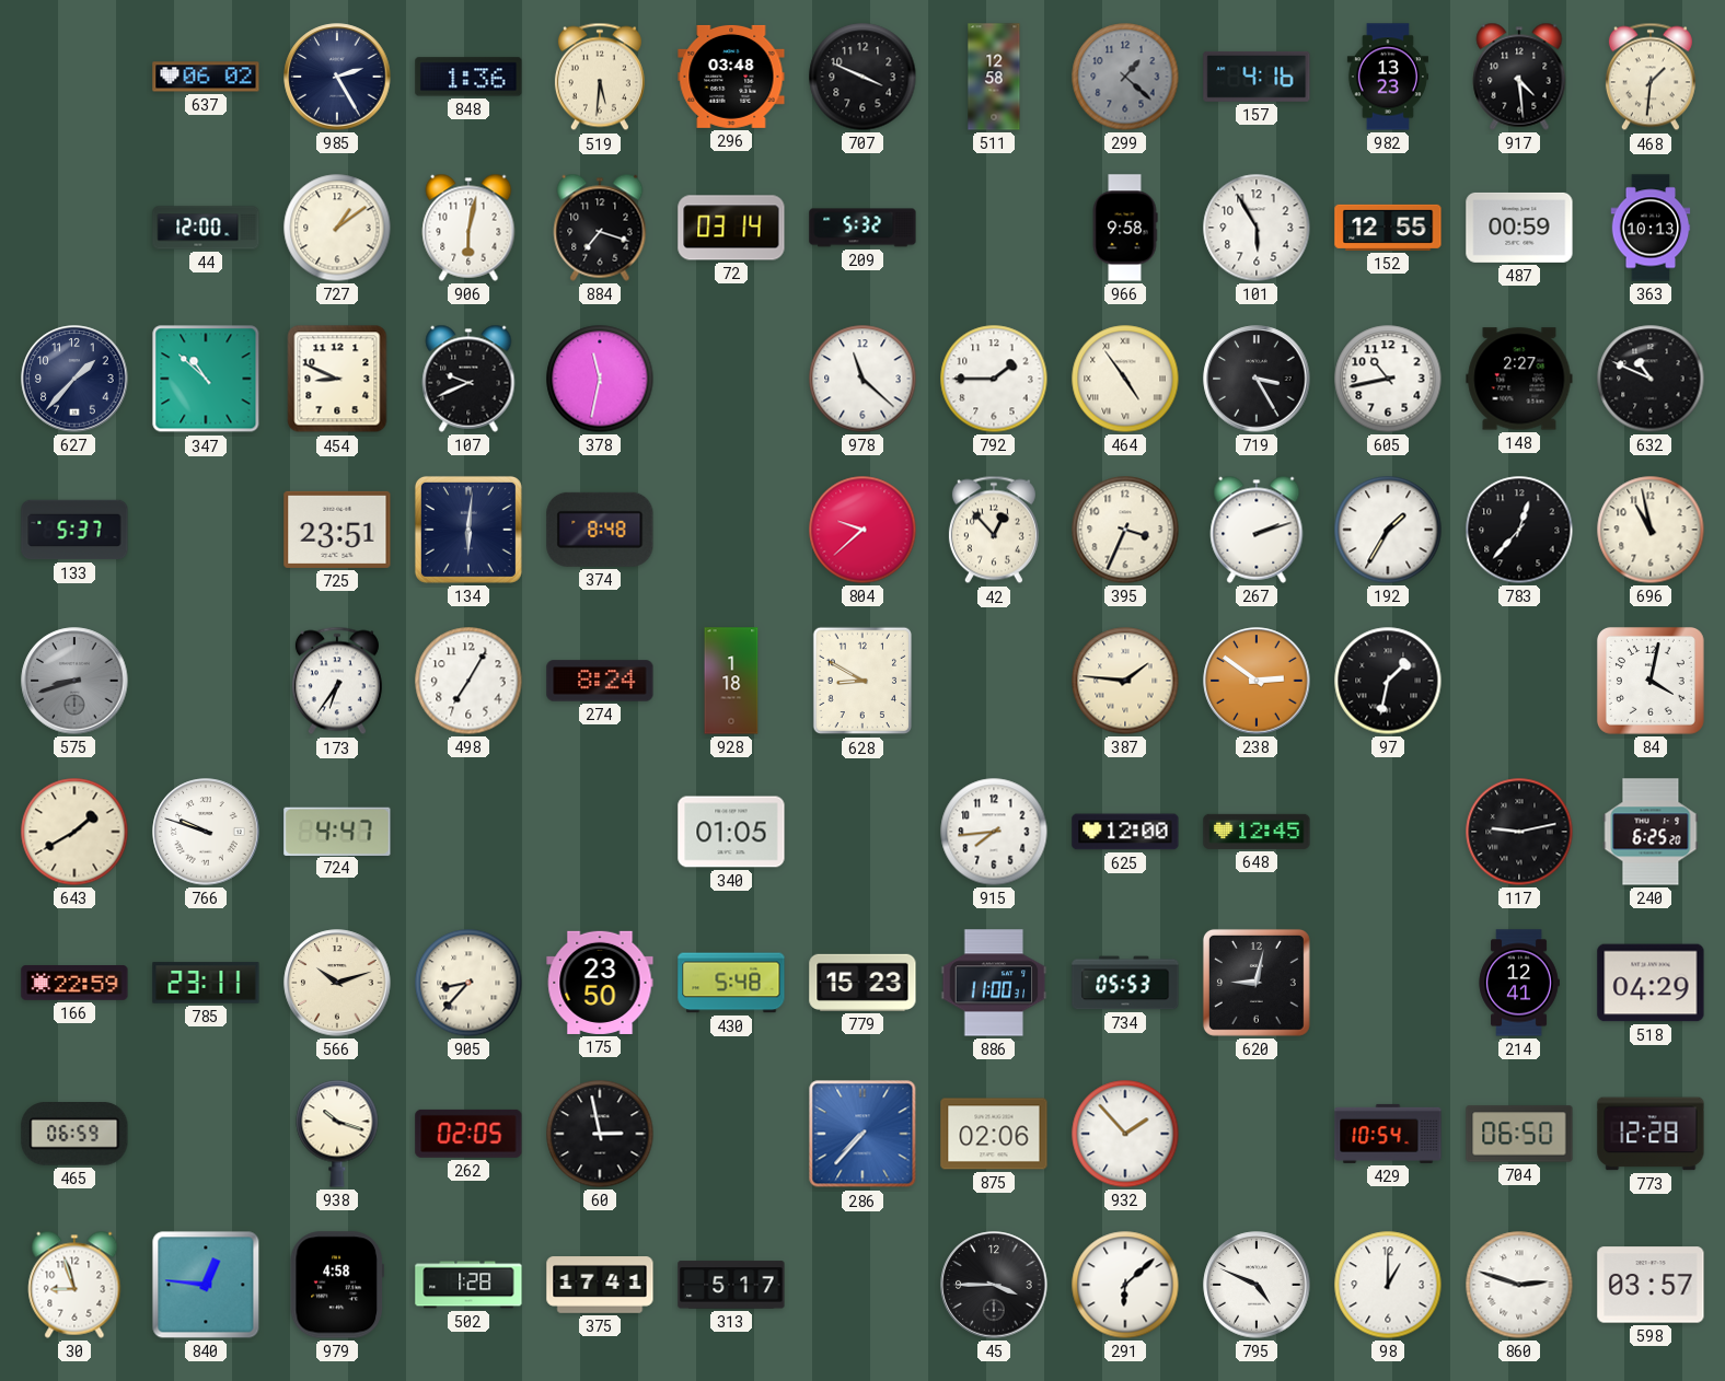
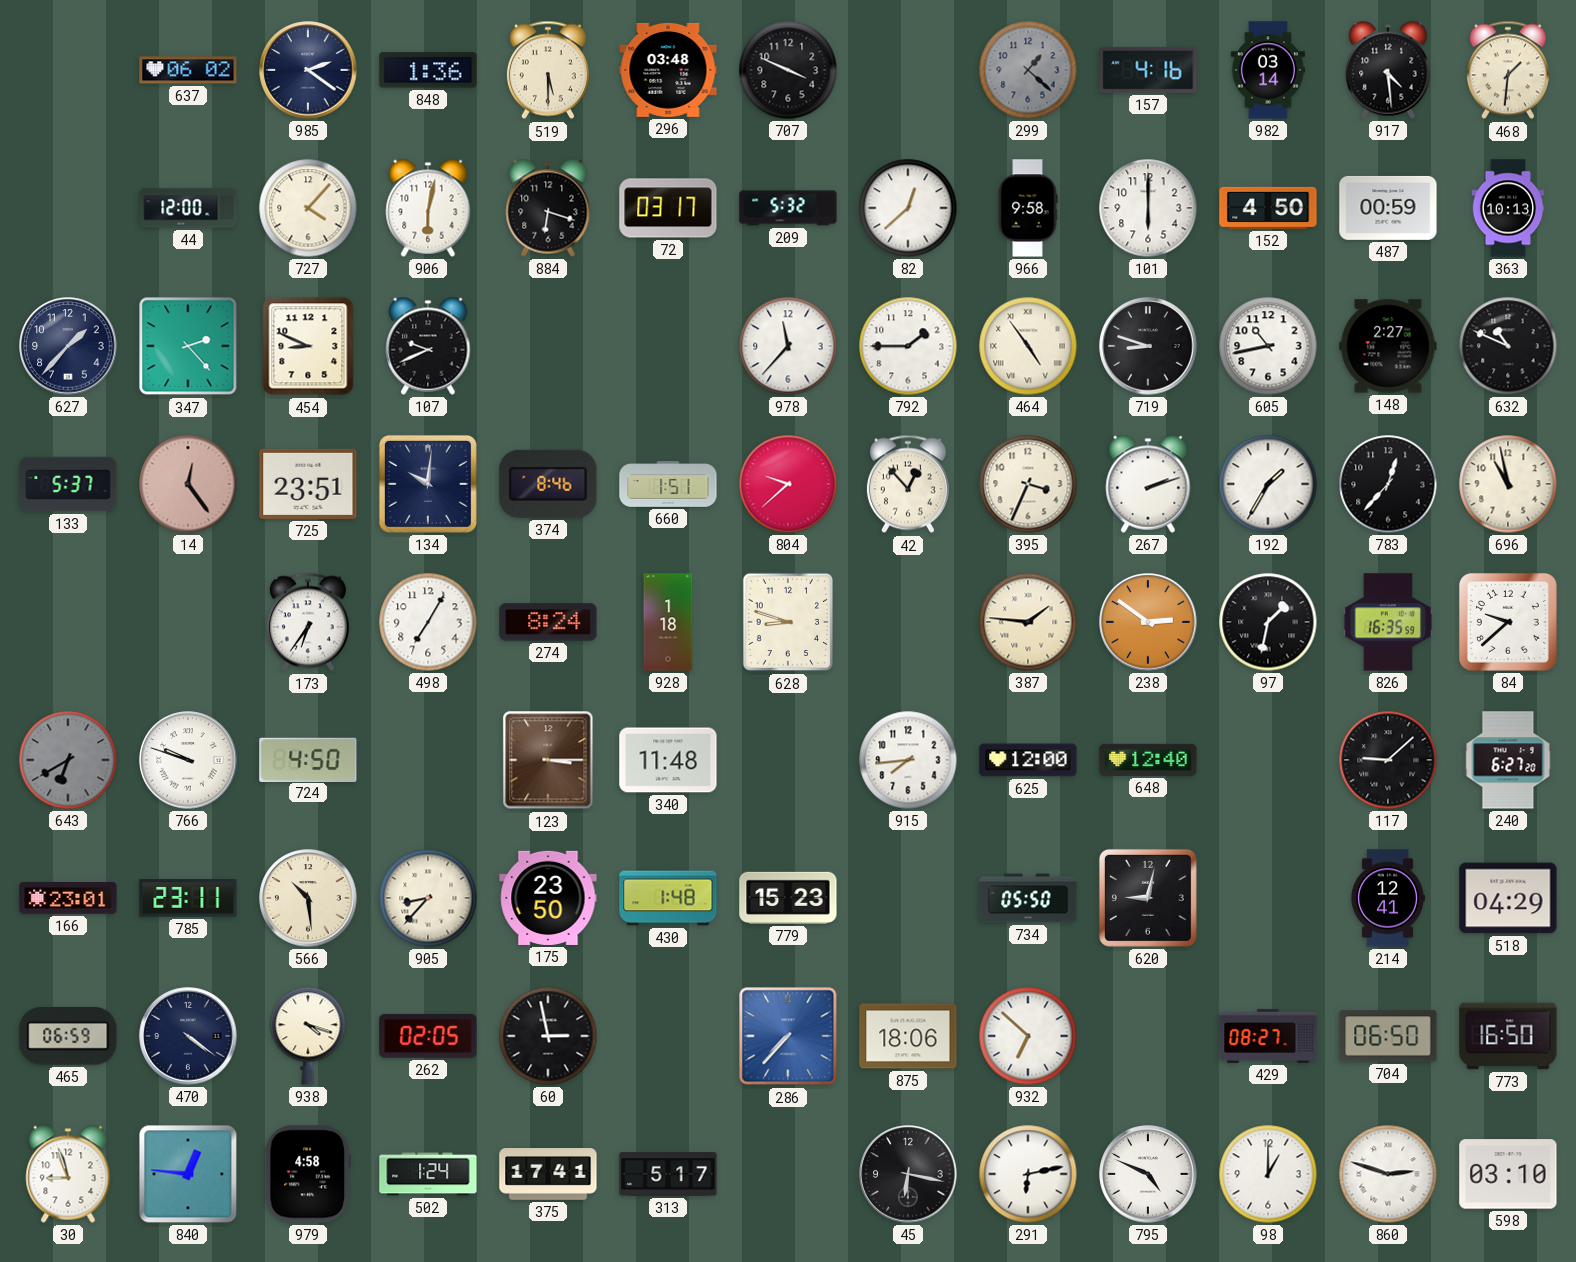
985: 2:25 -> 2:21 (308, 70)
519: 5:31 -> 5:30 (548, 70)
511: 12:58 -> none (994, 77)
982: 13:23 -> 03:14 (1268, 70)
727: 1:09 -> 4:07 (308, 208)
884: 7:18 -> 6:18 (548, 208)
72: 03:14 -> 03:17 (668, 208)
82: none -> 12:38 (908, 208)
101: 5:55 -> 6:00 (1148, 208)
152: 12:55 -> 4:50 (1268, 208)
347: 10:52 -> 2:23 (188, 346)
378: 11:32 -> none (600, 379)
978: 11:22 -> 11:37 (788, 346)
719: 3:25 -> 8:48 (1148, 346)
14: none -> 12:24 (188, 484)
134: 6:01 -> 10:01 (428, 484)
374: 8:48 -> 8:46 (548, 484)
660: none -> 1:51 (668, 484)
575: 8:42 -> none (74, 681)
628: 8:50 -> 8:48 (788, 622)
826: none -> 16:35 (1388, 622)
84: 4:02 -> 9:38 (1508, 622)
643: 1:40 -> 6:40 (68, 760)
643 dial: cream -> grey (68, 760)
724: 4:47 -> 4:50 (308, 759)
123: none -> 3:15 (548, 760)
340: 01:05 -> 11:48 (668, 760)
648: 12:45 -> 12:40 (1148, 760)
117: 9:13 -> 9:08 (1388, 760)
240: 6:25 -> 6:27 (1508, 760)
166: 22:59 -> 23:01 (68, 899)
566: 10:12 -> 10:29 (308, 898)
430: 5:48 -> 1:48 (668, 898)
886: 11:00 -> none (994, 983)
734: 05:53 -> 05:50 (1028, 898)
470: none -> 4:21 (188, 1036)
938: 10:18 -> 4:18 (308, 1036)
875: 02:06 -> 18:06 (908, 1036)
932: 1:53 -> 6:52 (1028, 1036)
429: 10:54 -> 08:27 (1268, 1036)
773: 12:28 -> 16:50 (1508, 1036)
502: 1:28 -> 1:24 (428, 1174)
45: 3:45 -> 6:17 (908, 1174)
291: 6:08 -> 6:13 (1028, 1174)
598: 03:57 -> 03:10 (1508, 1174)
